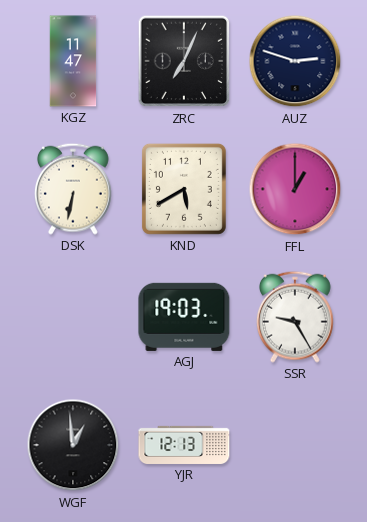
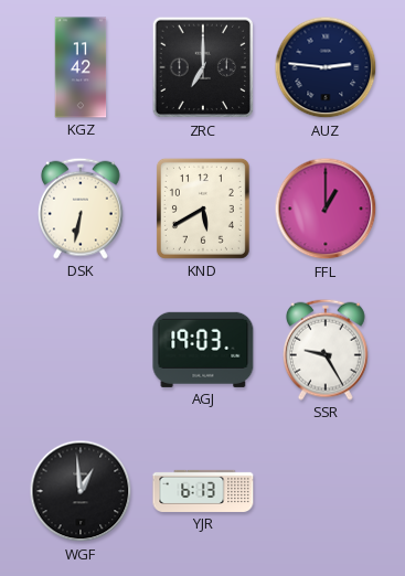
KGZ: 11:47 -> 11:42 (81, 67)
ZRC: 7:04 -> 7:00 (203, 67)
AUZ: 2:48 -> 2:46 (326, 67)
YJR: 12:13 -> 6:13 (203, 491)
